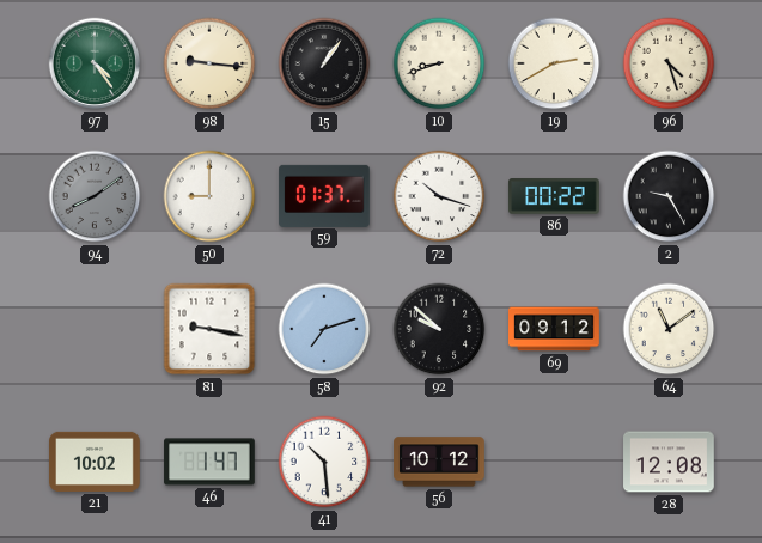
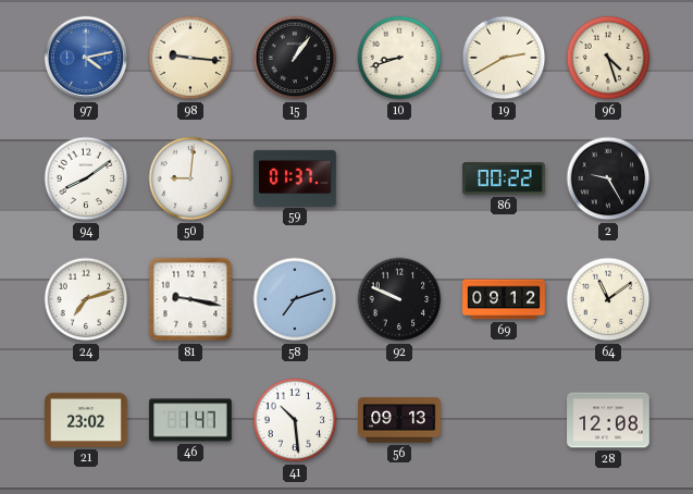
97: 4:24 -> 4:13 (86, 58)
97 dial: green -> blue (86, 58)
94 dial: grey -> white (86, 178)
50: 9:00 -> 9:01 (190, 178)
72: 10:18 -> none (439, 196)
24: none -> 7:12 (86, 299)
92: 9:52 -> 9:49 (399, 299)
21: 10:02 -> 23:02 (86, 420)
56: 10:12 -> 09:13 (399, 420)
